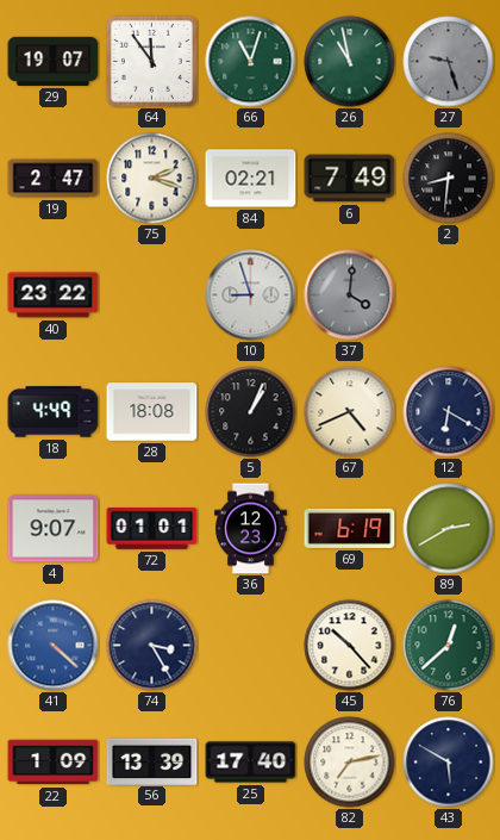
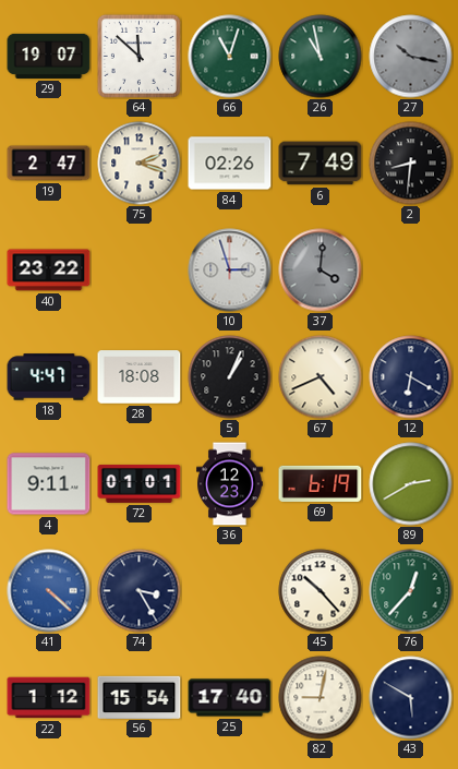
64: 11:54 -> 11:52 (138, 56)
27: 9:27 -> 10:17 (411, 57)
84: 02:21 -> 02:26 (230, 164)
10: 8:57 -> 2:57 (230, 271)
18: 4:49 -> 4:47 (49, 377)
4: 9:07 -> 9:11 (49, 484)
76: 12:38 -> 12:37 (411, 591)
22: 1:09 -> 1:12 (49, 698)
56: 13:39 -> 15:54 (140, 697)
82: 7:13 -> 9:02 (321, 698)
